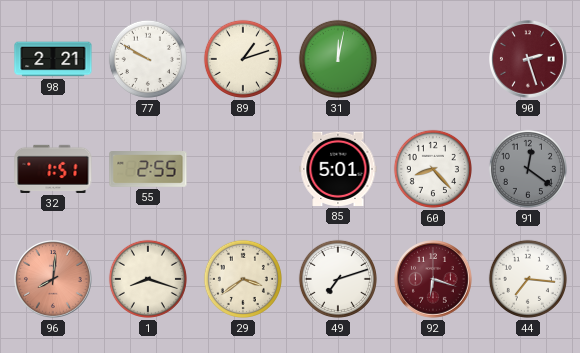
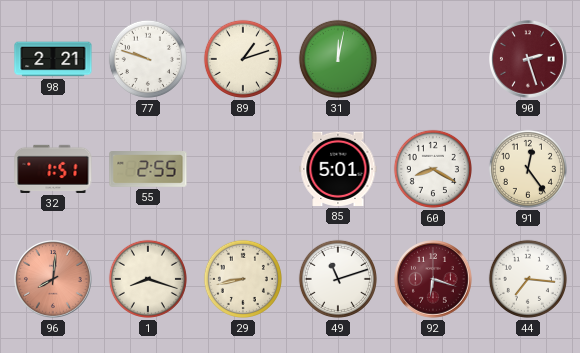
77: 9:50 -> 9:48 (148, 59)
60: 8:23 -> 8:20 (433, 169)
91: 12:21 -> 12:24 (528, 169)
91 dial: grey -> cream (528, 169)
29: 3:39 -> 8:43 (243, 279)
49: 7:12 -> 11:12 (338, 279)
